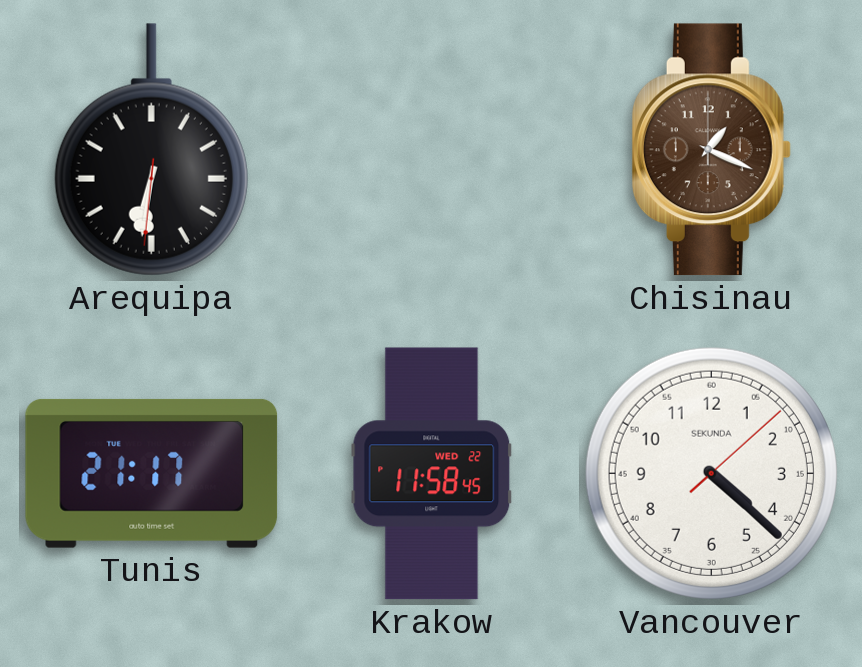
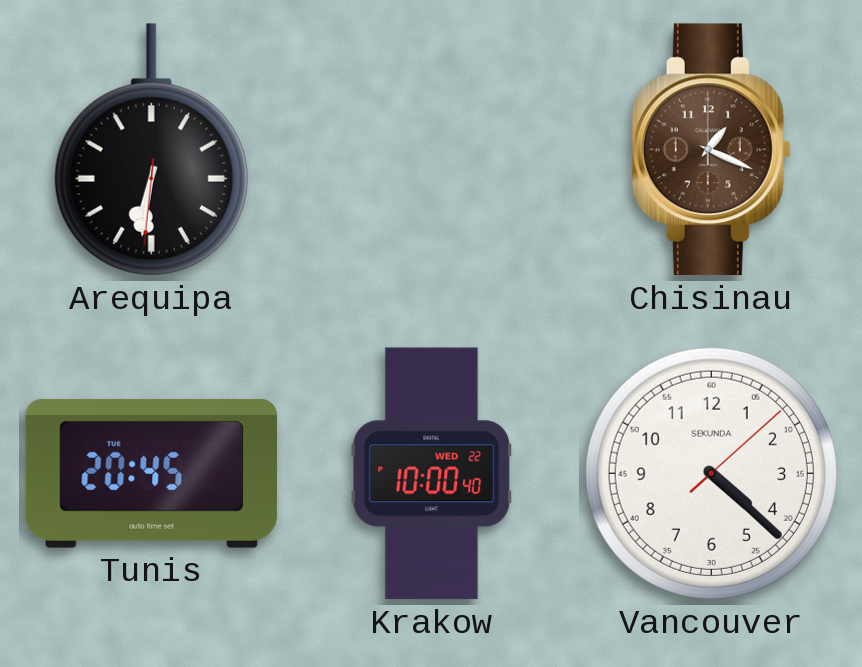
Tunis: 21:17 -> 20:45 (152, 473)
Krakow: 11:58 -> 10:00 (432, 474)
